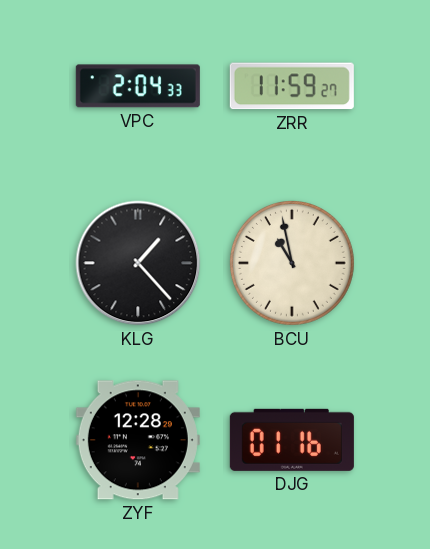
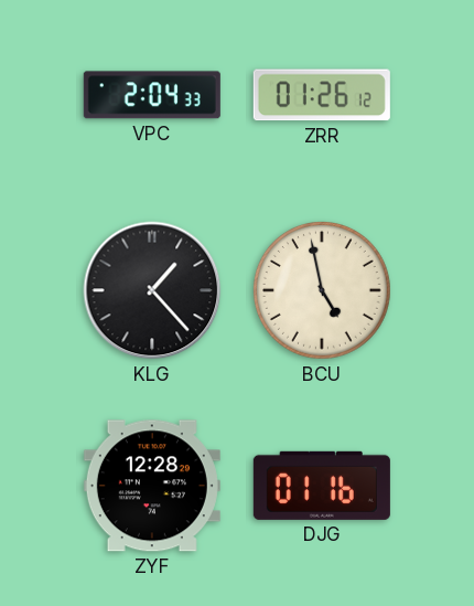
ZRR: 11:59 -> 01:26 (322, 95)
BCU: 10:58 -> 4:58 (322, 290)
